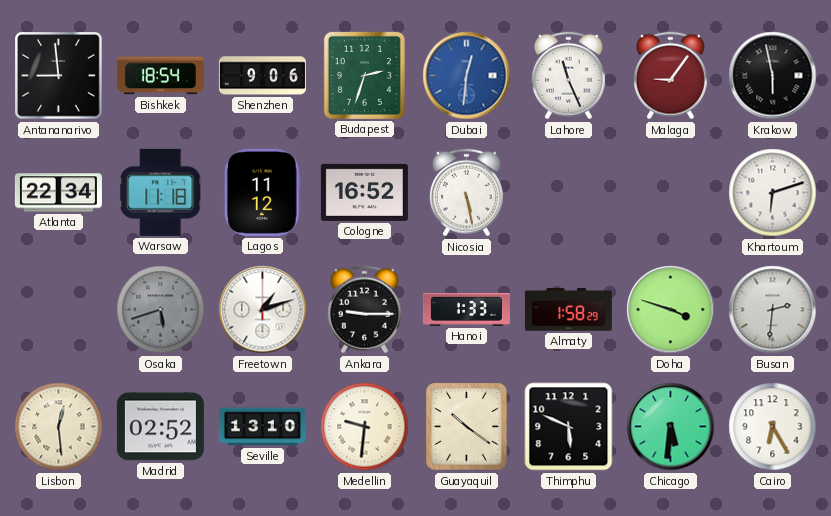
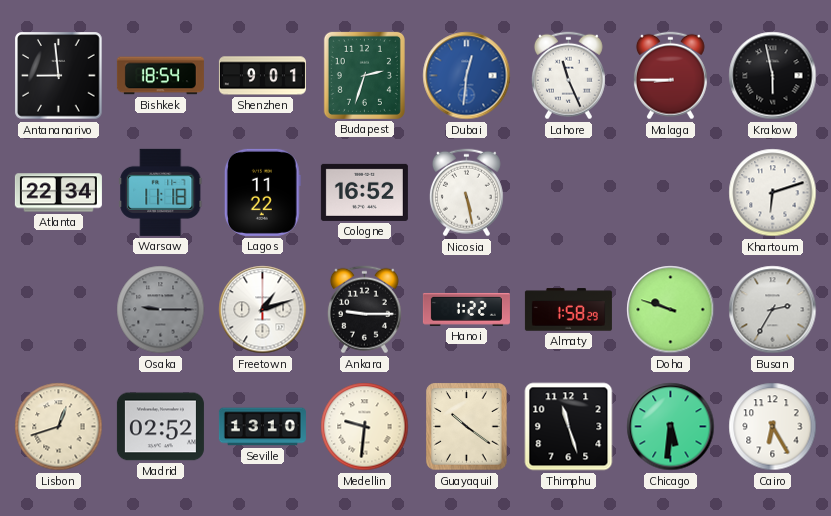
Shenzhen: 9:06 -> 9:01 (262, 76)
Malaga: 9:06 -> 8:45 (670, 76)
Lagos: 11:12 -> 11:22 (262, 192)
Osaka: 5:42 -> 9:15 (161, 310)
Hanoi: 1:33 -> 1:22 (466, 310)
Doha: 3:48 -> 9:48 (671, 310)
Busan: 2:31 -> 2:35 (773, 310)
Lisbon: 12:29 -> 12:42 (59, 427)
Thimphu: 5:49 -> 11:27 (569, 427)
